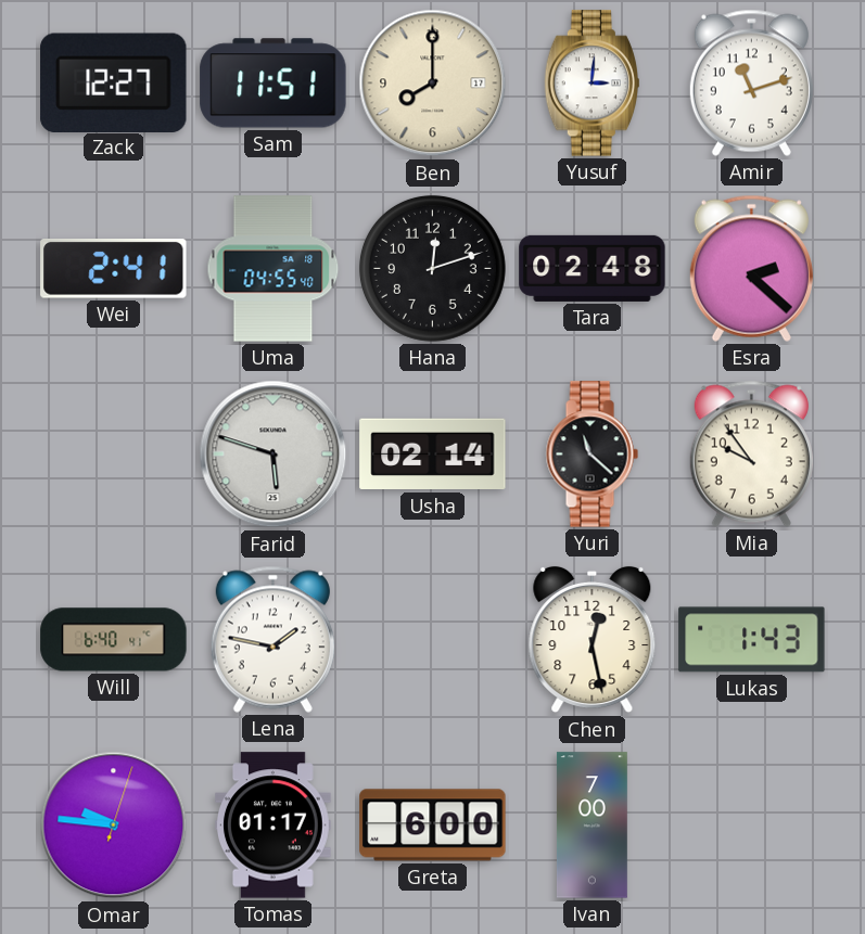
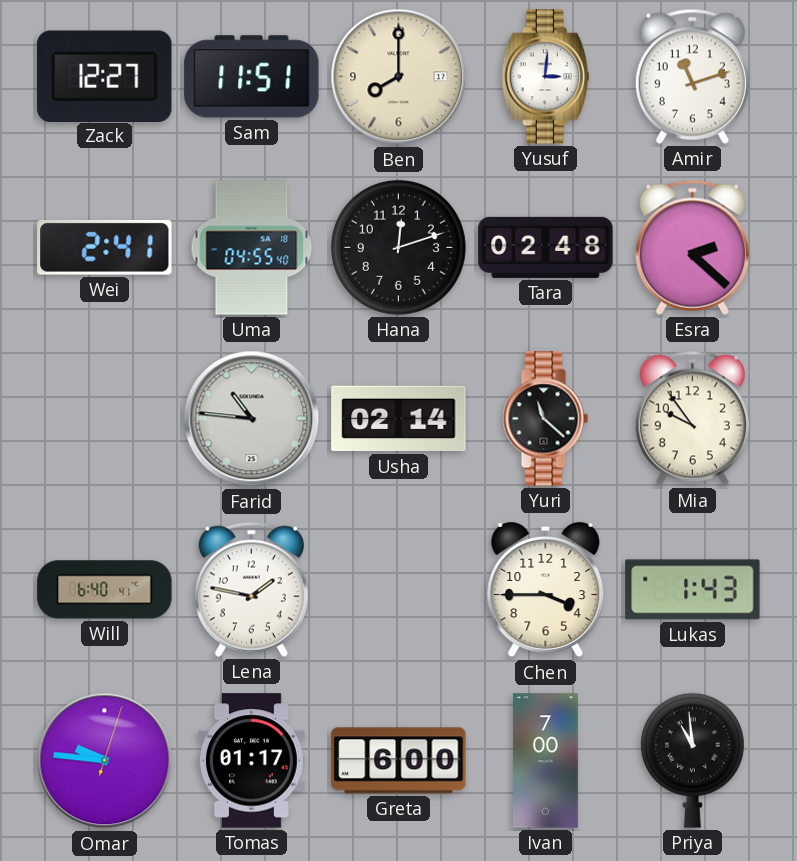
Farid: 5:48 -> 10:46 (252, 419)
Chen: 12:28 -> 3:45 (546, 590)
Priya: none -> 10:59 (692, 760)
